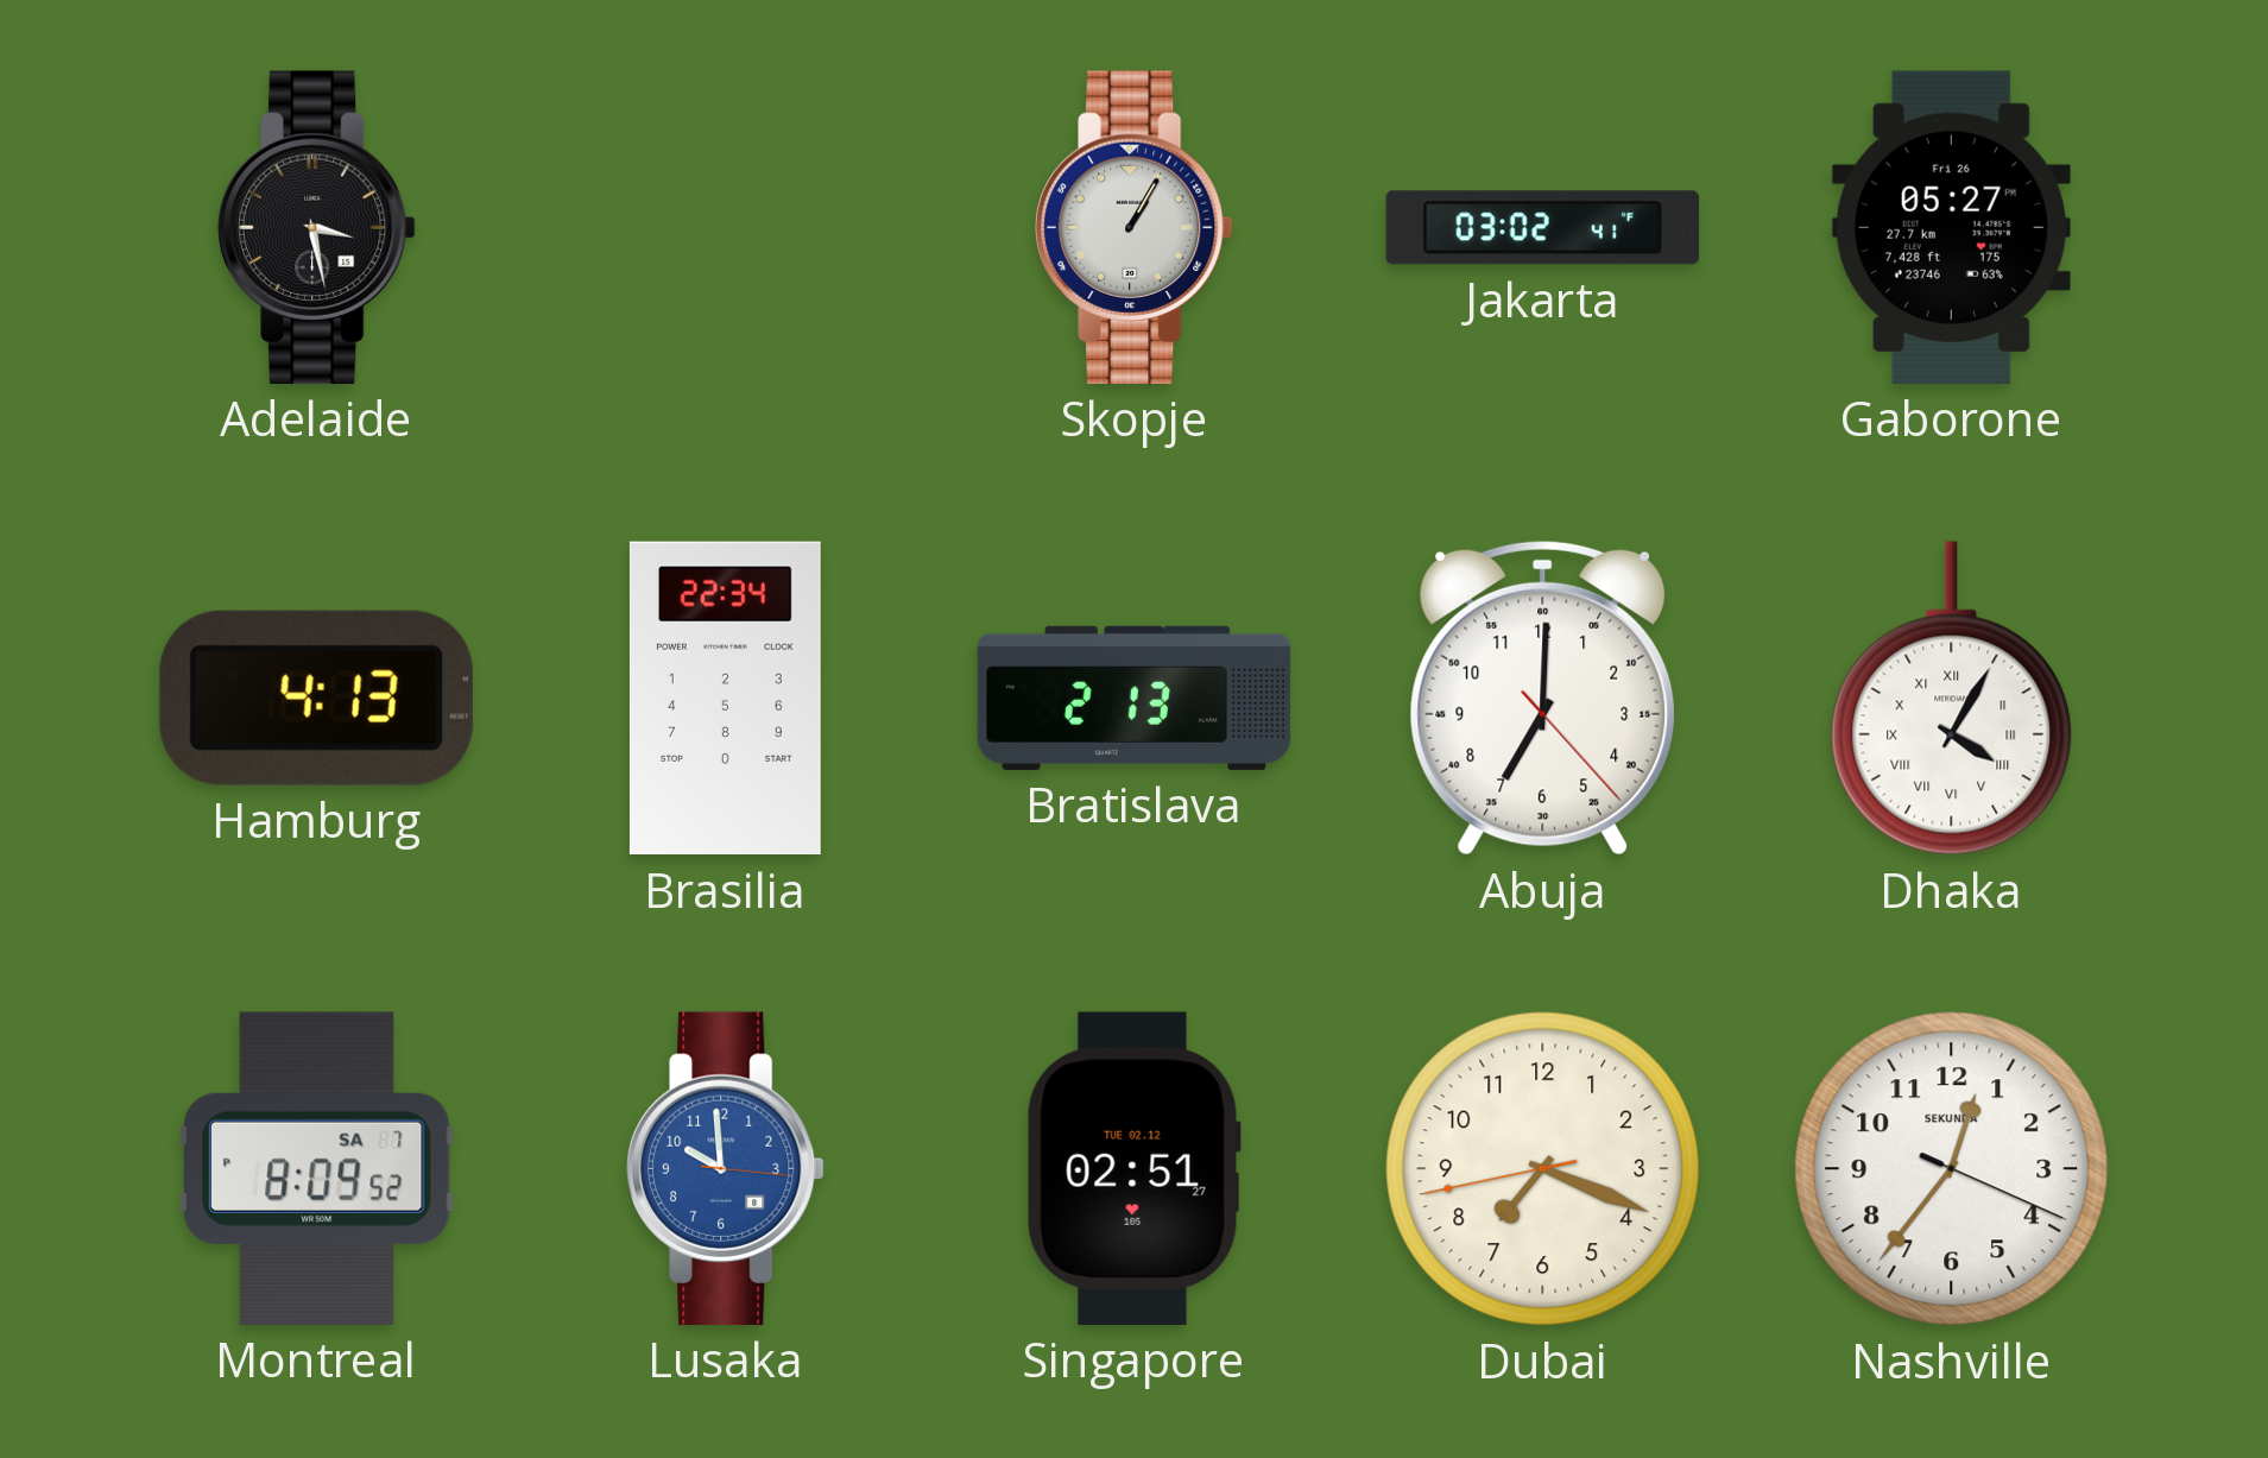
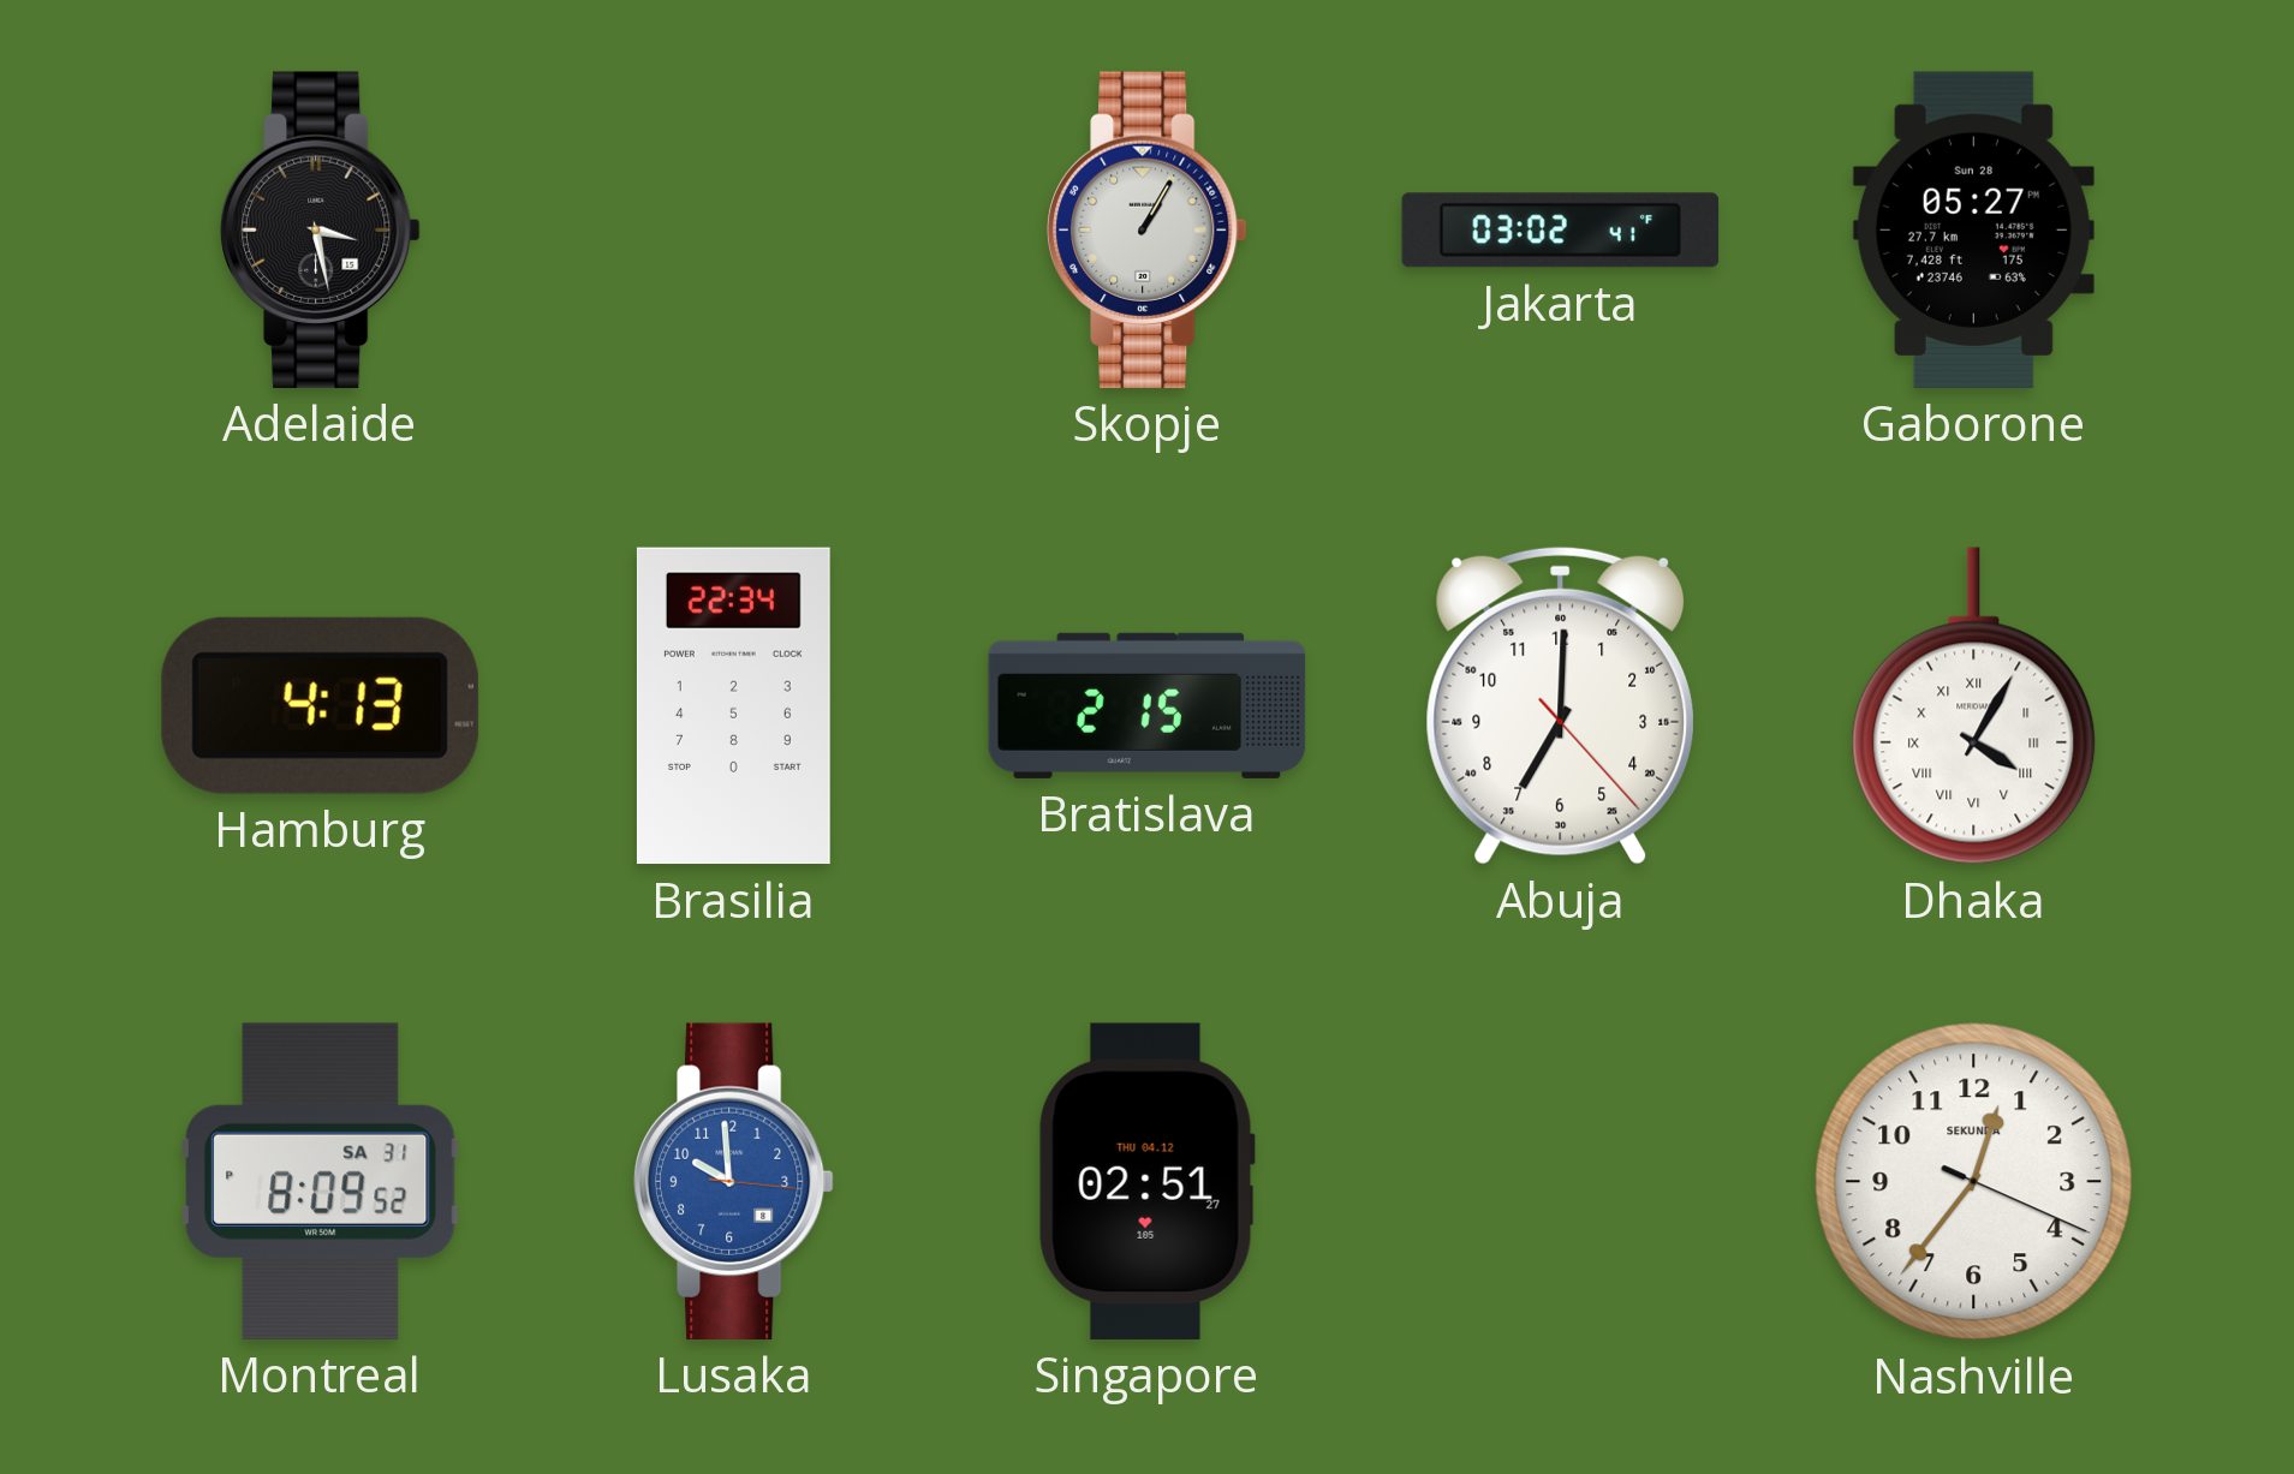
Gaborone date: Fri 26 -> Sun 28 (1973, 229)
Bratislava: 2:13 -> 2:15 (1148, 705)
Montreal date: SA 7 -> SA 31 (321, 1181)
Singapore date: TUE 02.12 -> THU 04.12 (1146, 1181)
Dubai: 7:18 -> none (1543, 1169)
